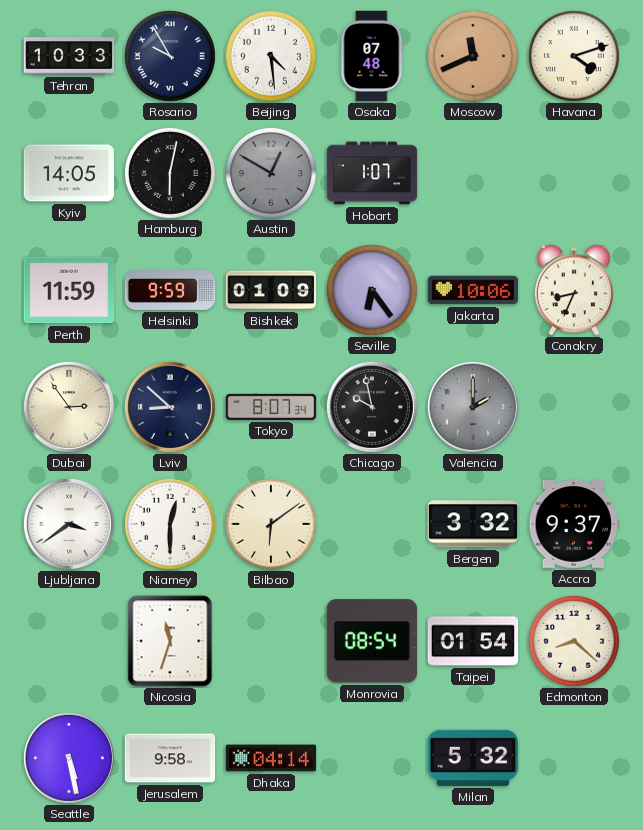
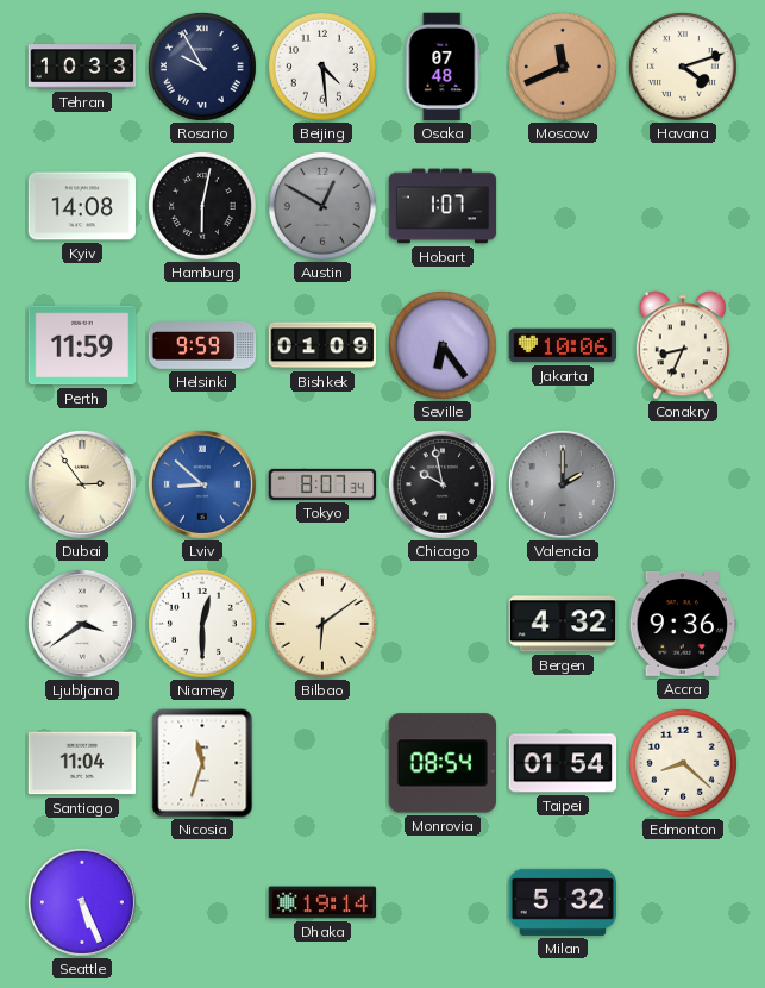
Kyiv: 14:05 -> 14:08 (82, 206)
Lviv dial: navy -> blue (202, 484)
Bergen: 3:32 -> 4:32 (562, 624)
Accra: 9:37 -> 9:36 (683, 624)
Santiago: none -> 11:04 (82, 763)
Seattle: 5:28 -> 5:26 (82, 902)
Jerusalem: 9:58 -> none (170, 758)
Dhaka: 04:14 -> 19:14 (322, 902)
